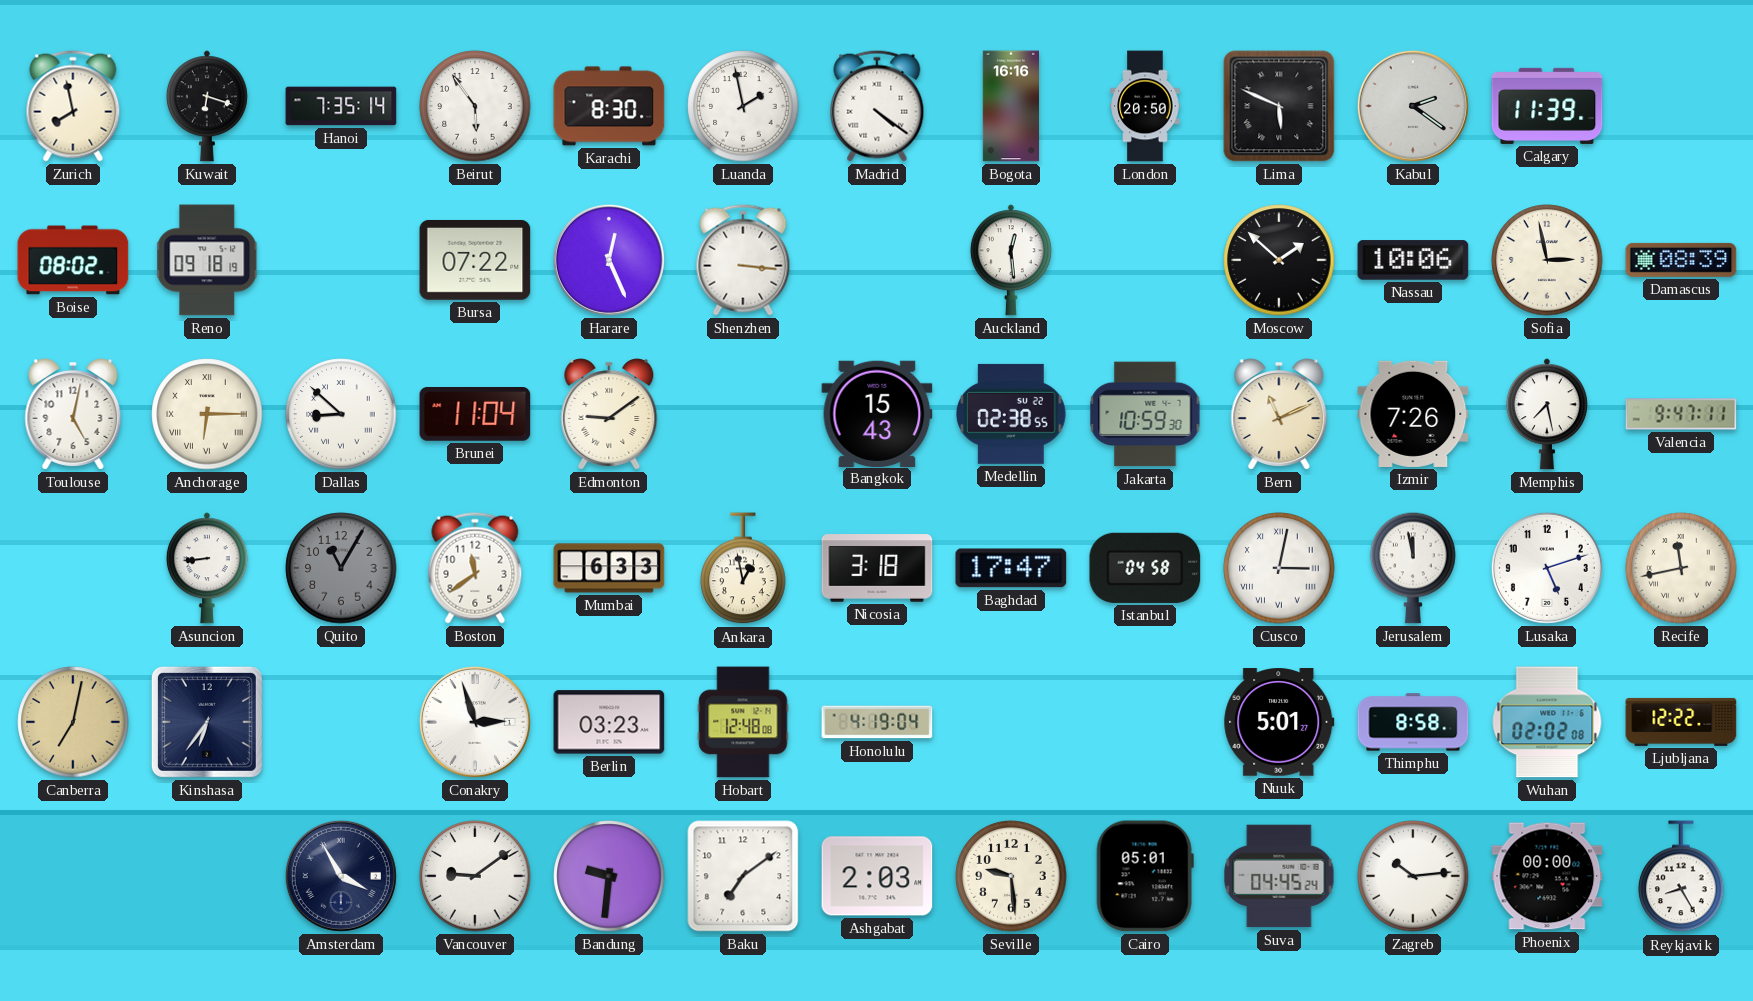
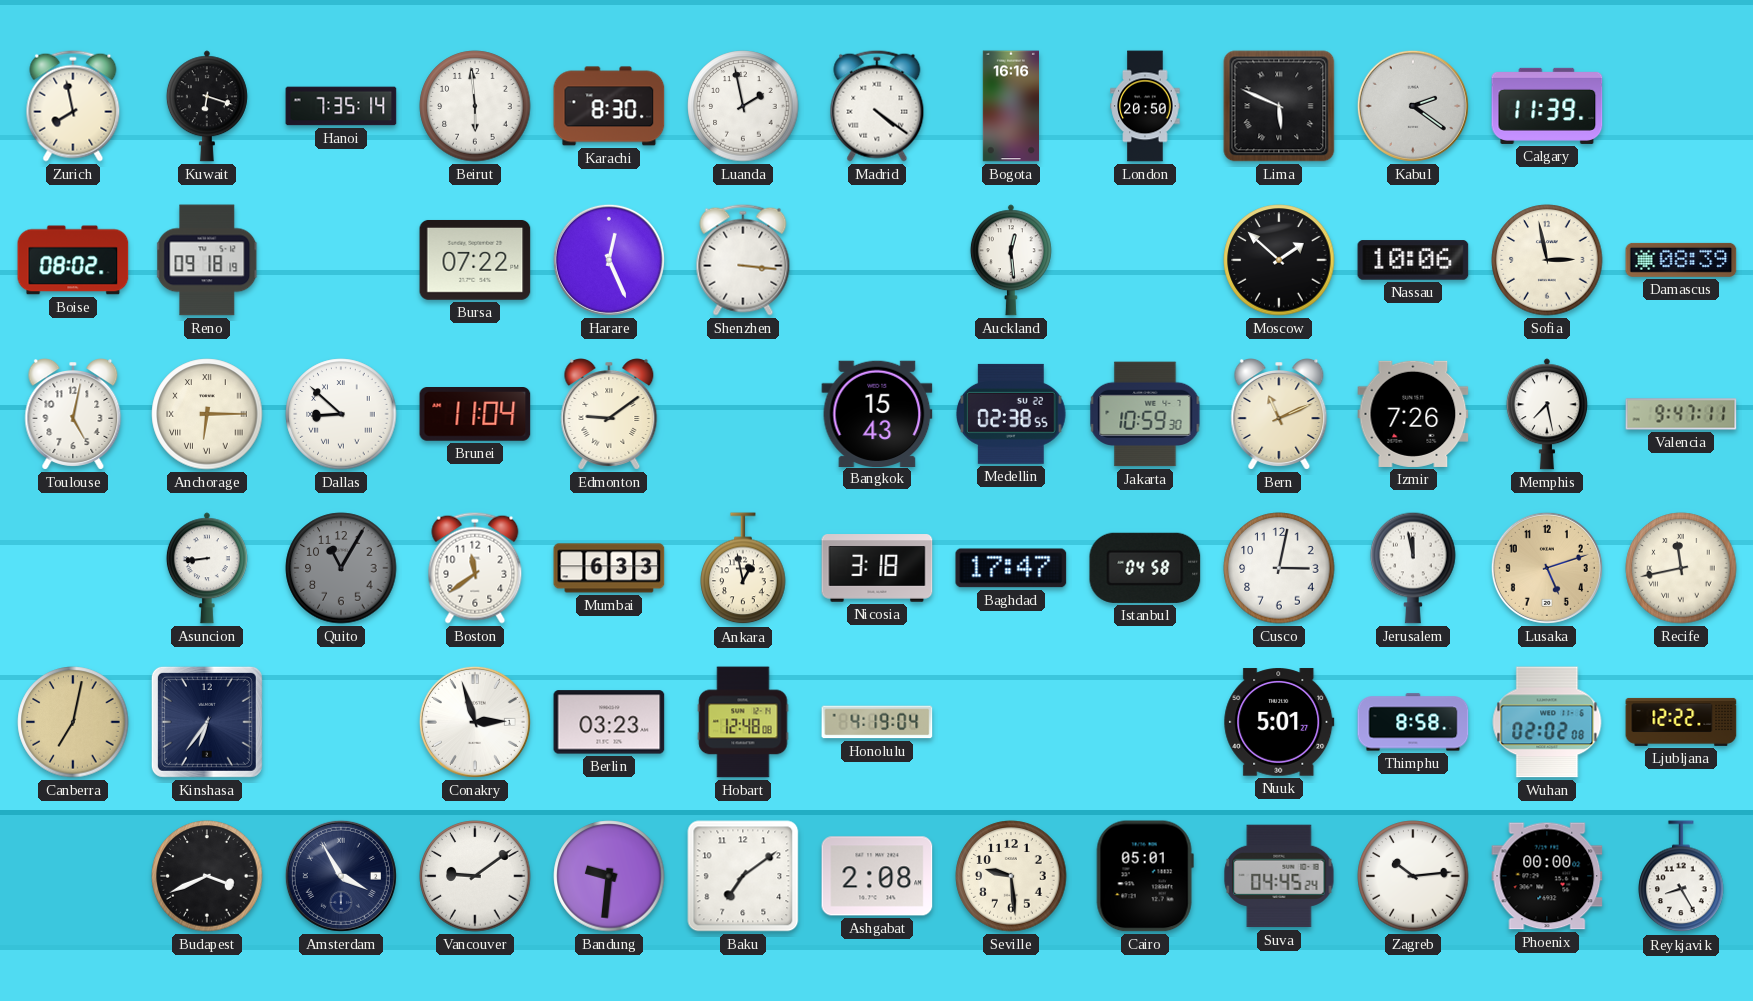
Beirut: 5:54 -> 5:59 (475, 106)
Cusco numerals: Roman -> Arabic (1279, 568)
Lusaka dial: white -> champagne (1547, 568)
Budapest: none -> 3:41 (207, 876)
Ashgabat: 2:03 -> 2:08 (877, 876)
